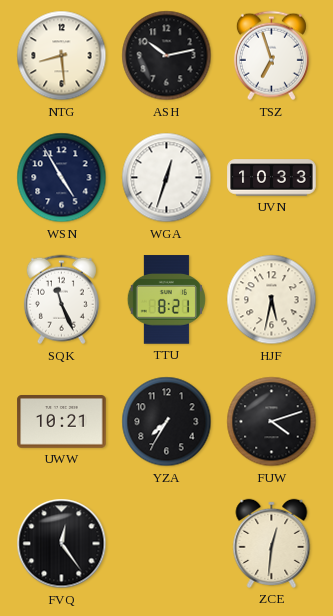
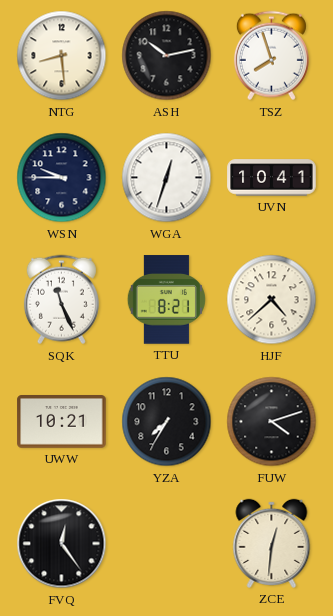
TSZ: 6:57 -> 7:57 (271, 56)
WSN: 4:55 -> 9:45 (62, 178)
UVN: 10:33 -> 10:41 (272, 178)
HJF: 5:32 -> 4:38 (272, 300)
